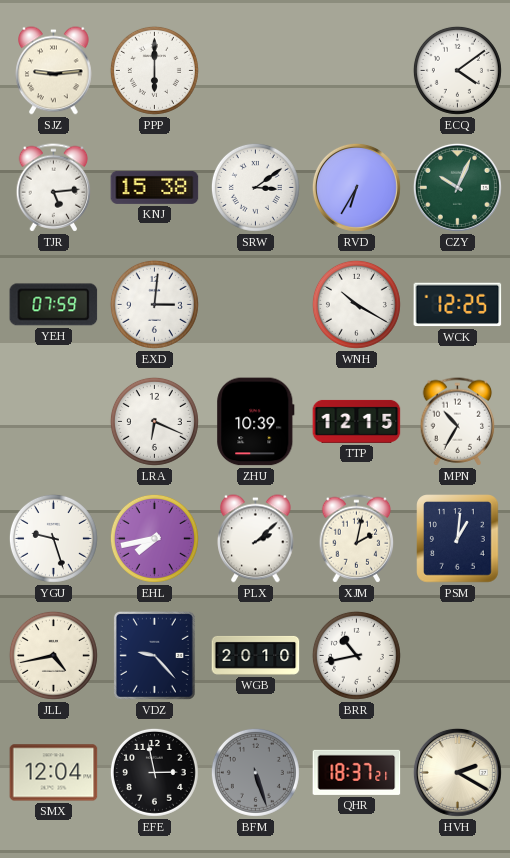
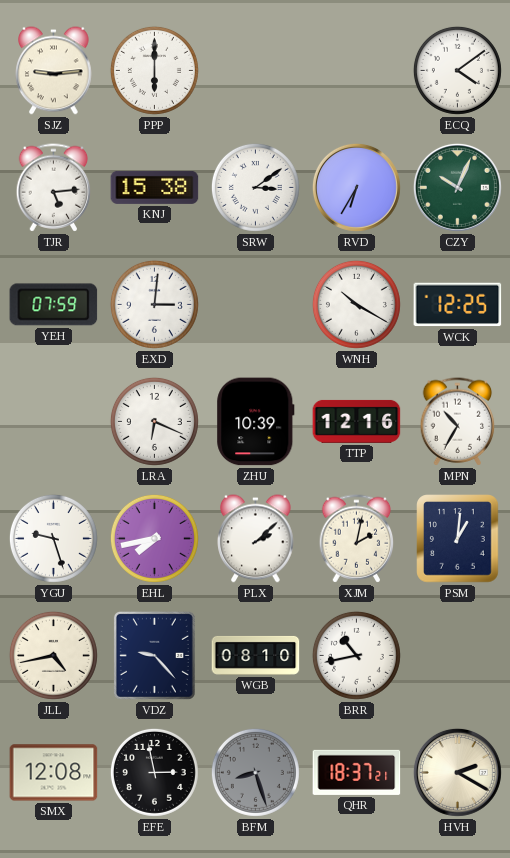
TTP: 12:15 -> 12:16 (357, 421)
WGB: 20:10 -> 08:10 (256, 655)
SMX: 12:04 -> 12:08 (54, 773)
BFM: 5:27 -> 8:27 (255, 772)
